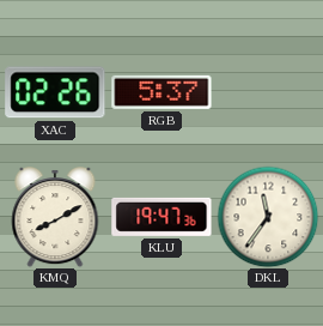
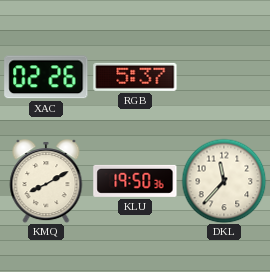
KLU: 19:47 -> 19:50 (135, 181)
DKL: 11:36 -> 11:37 (224, 181)
